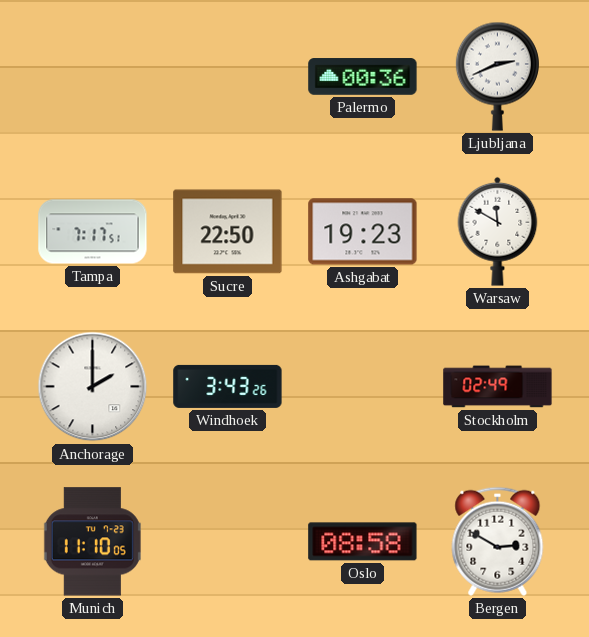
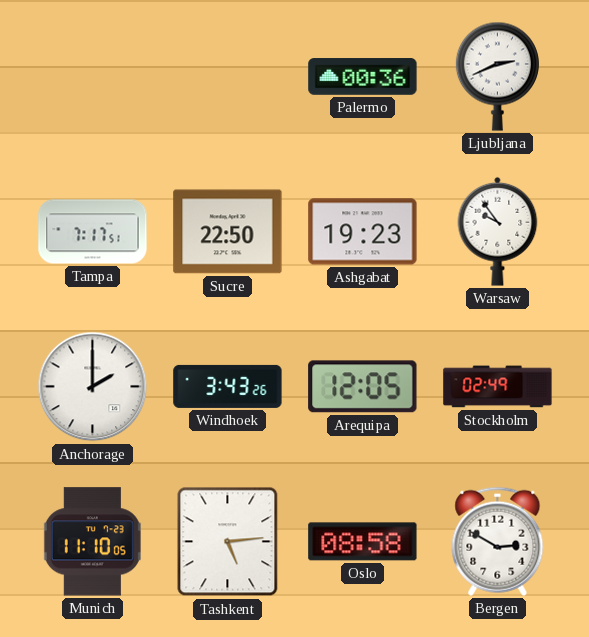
Warsaw: 11:50 -> 9:54 (498, 231)
Arequipa: none -> 12:05 (363, 387)
Tashkent: none -> 5:14 (228, 542)
